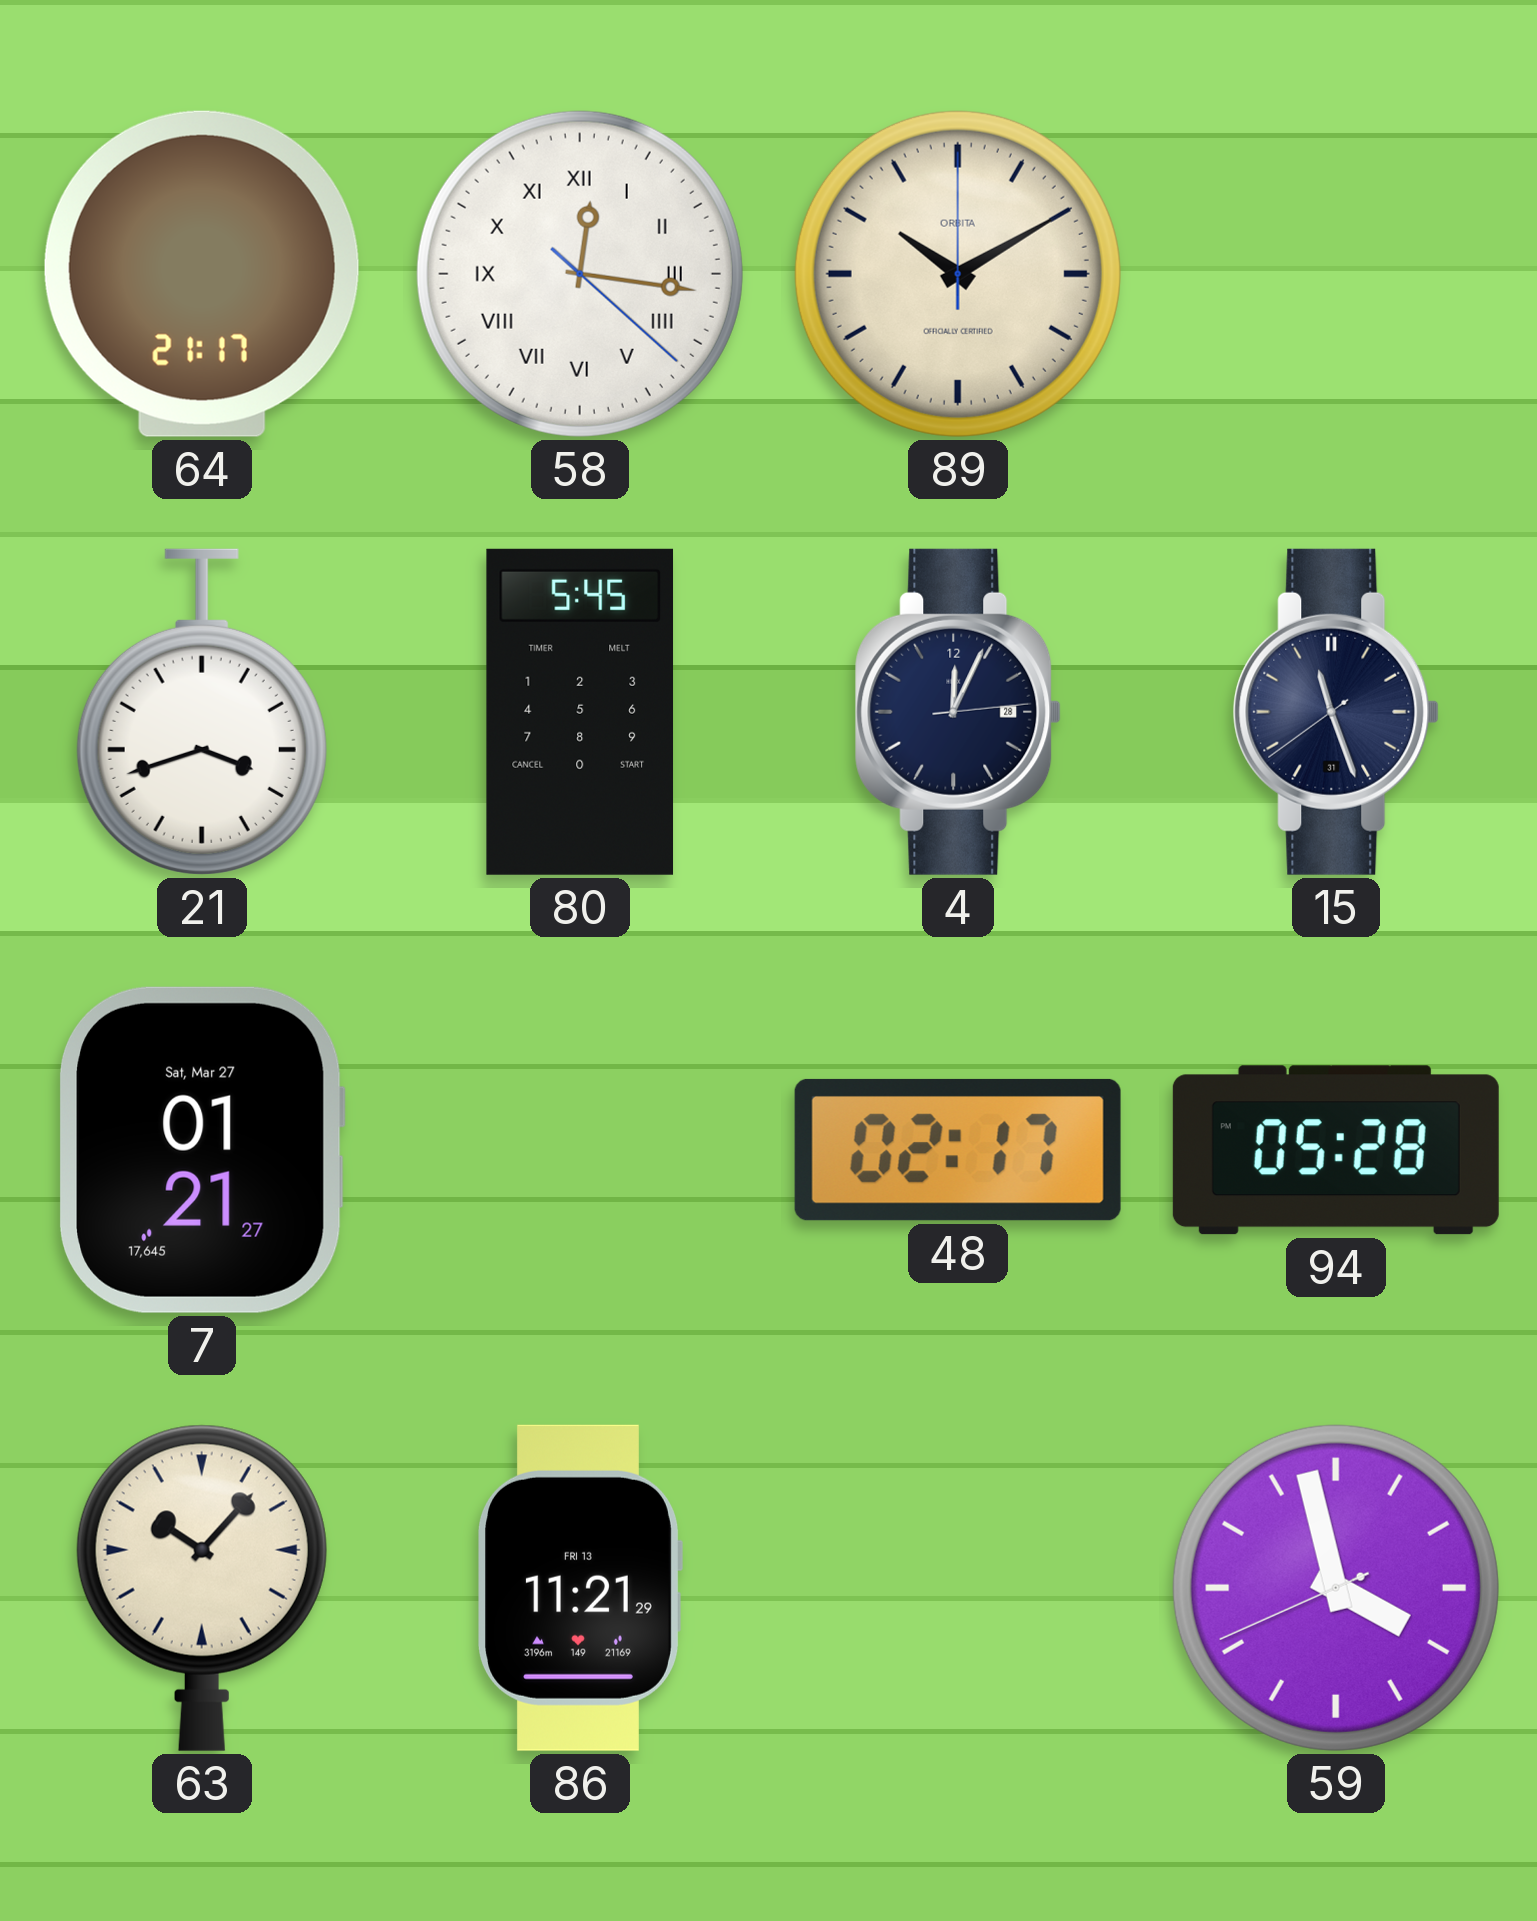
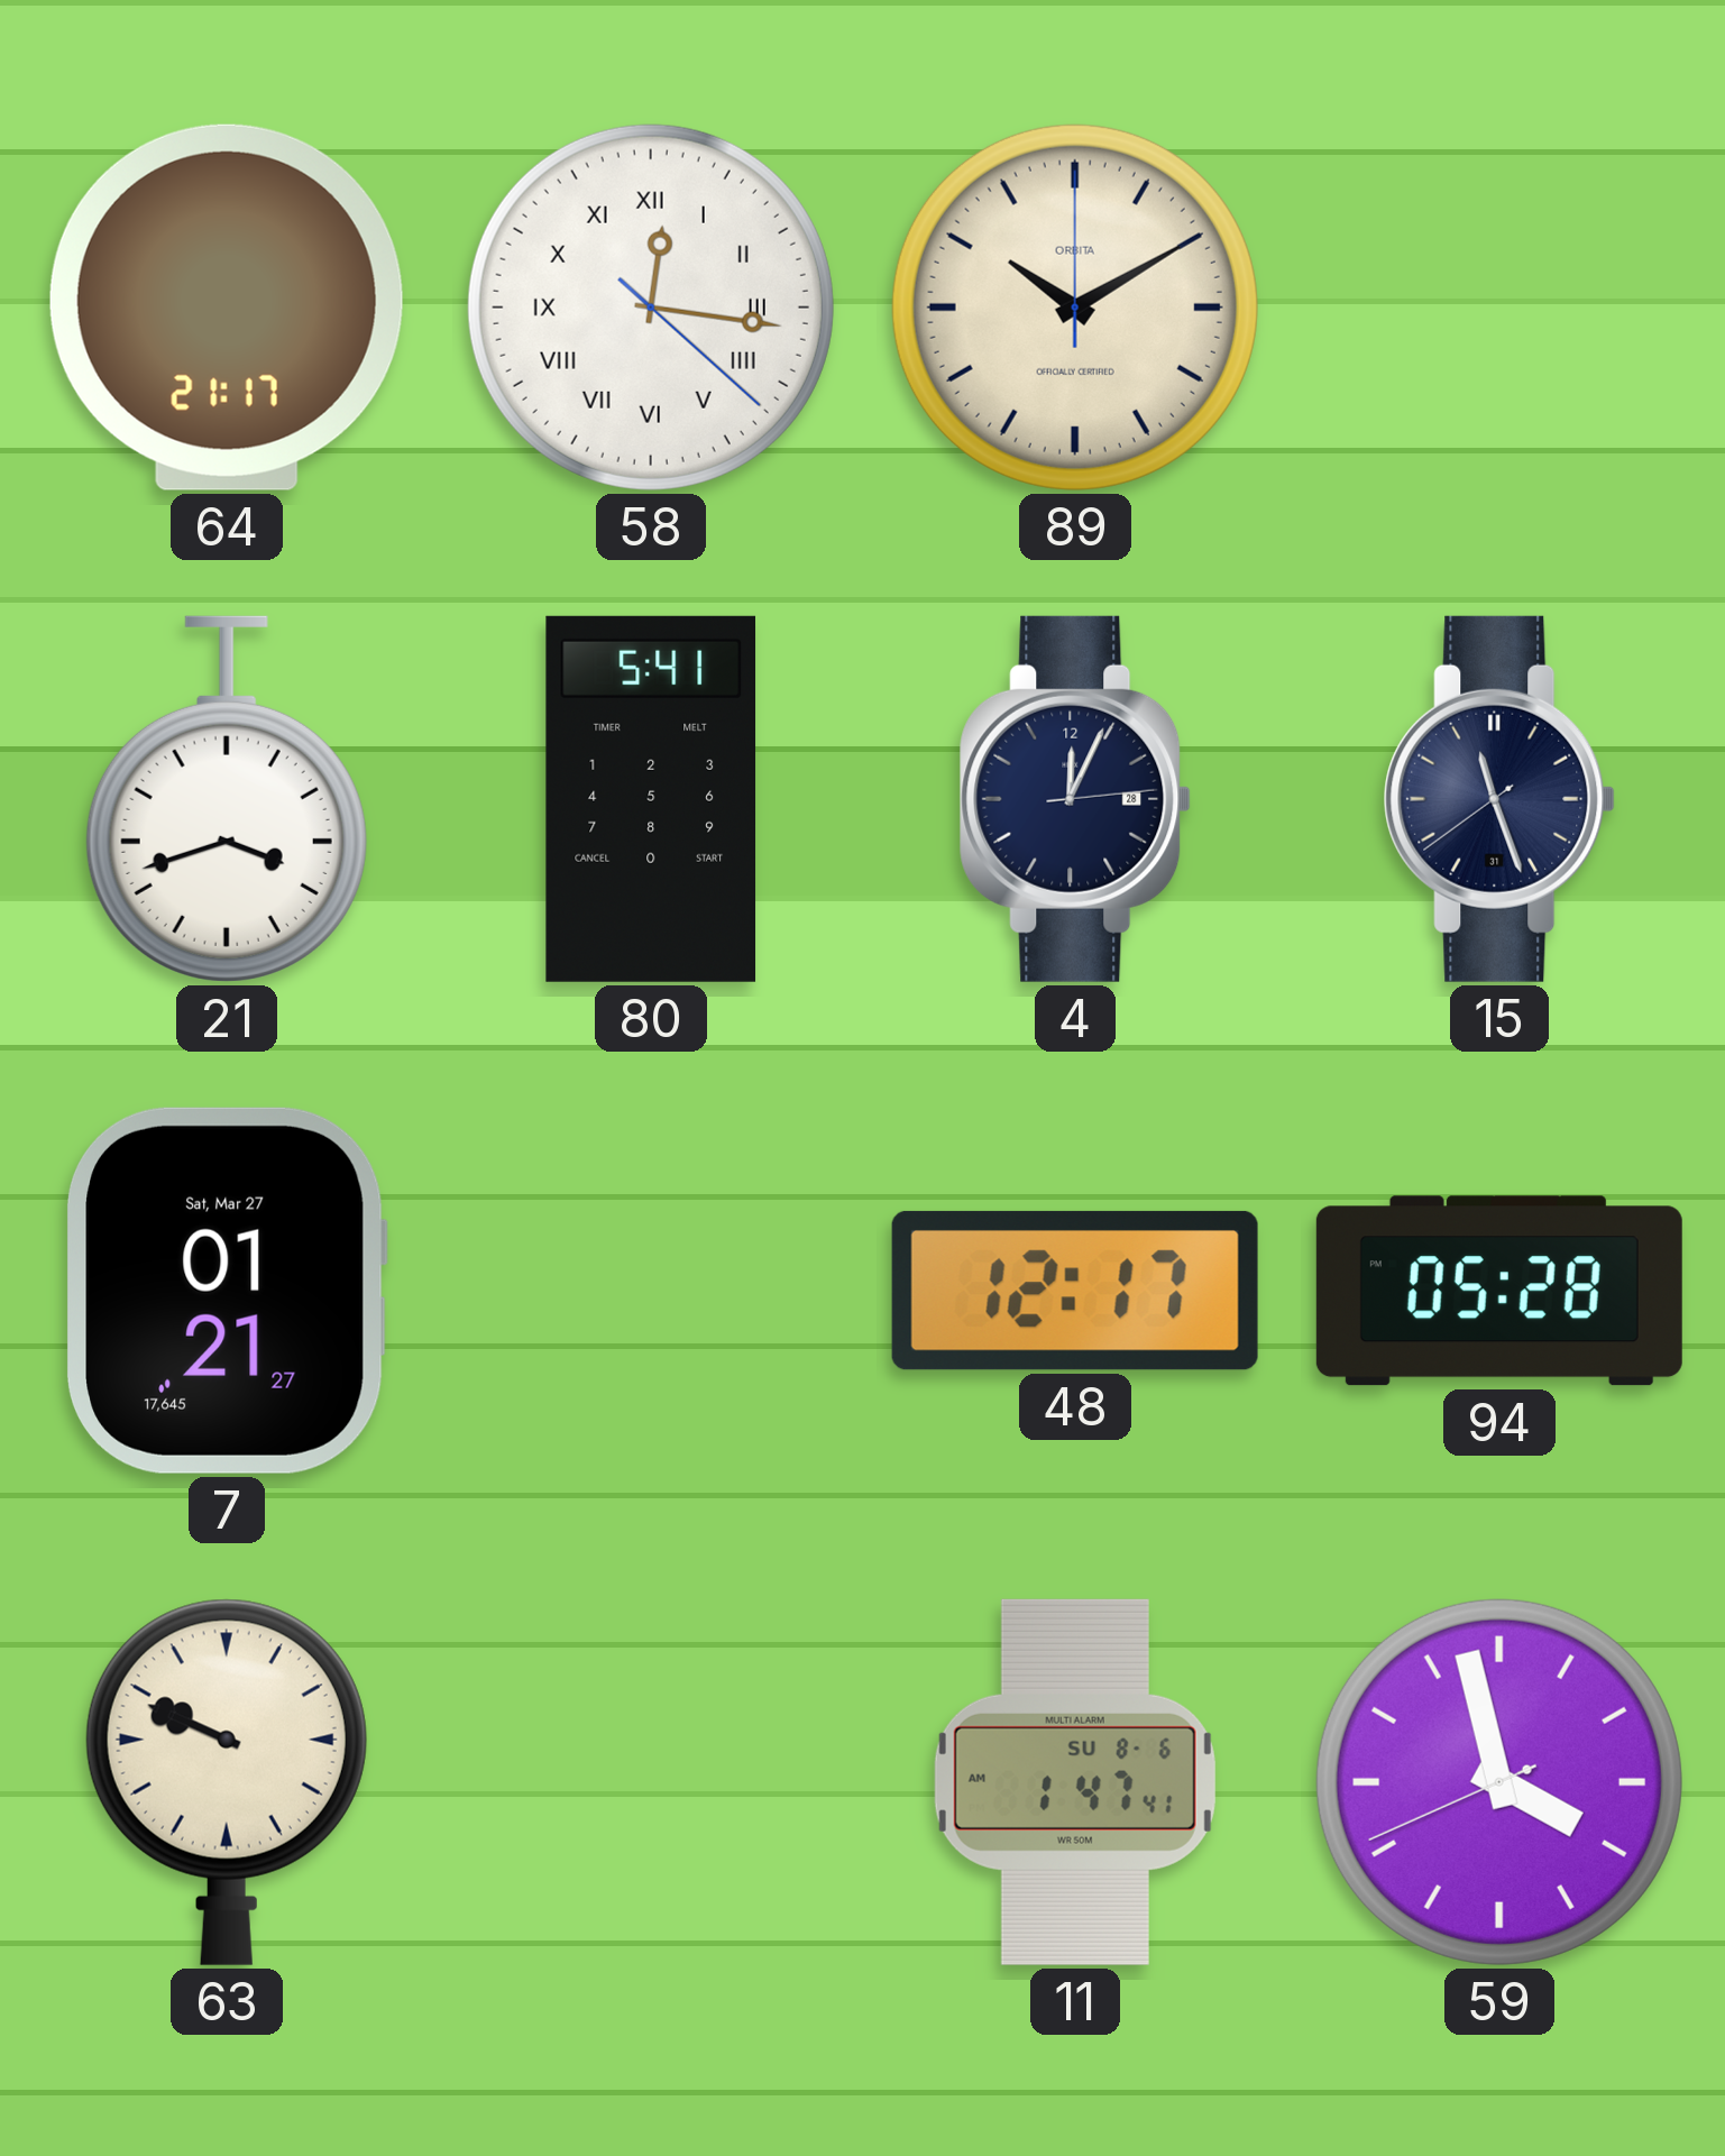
80: 5:45 -> 5:41 (651, 799)
48: 02:17 -> 12:17 (1075, 1291)
63: 10:07 -> 9:49 (227, 1782)
86: 11:21 -> none (580, 1588)
11: none -> 1:47 (1075, 1782)
